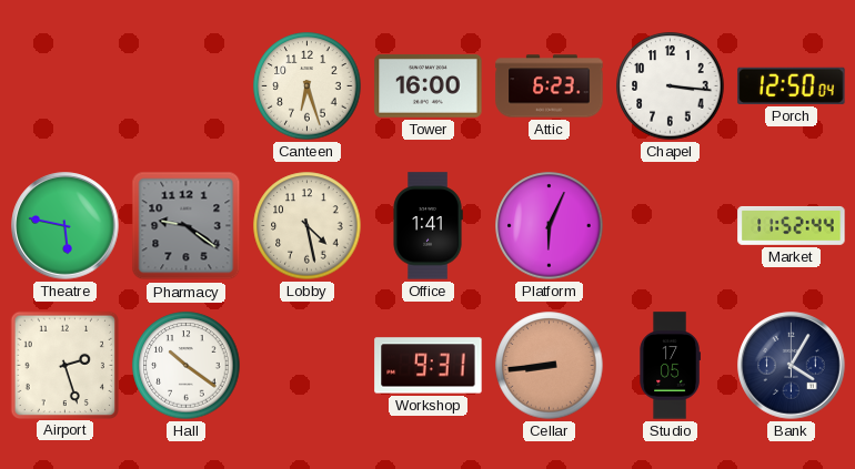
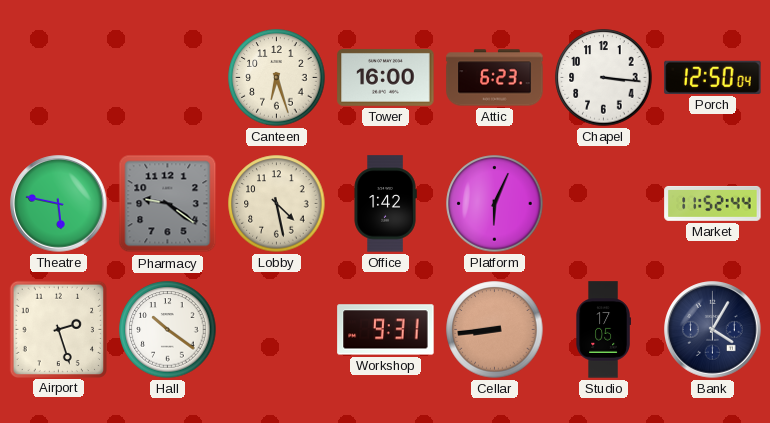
Office: 1:41 -> 1:42 (385, 204)
